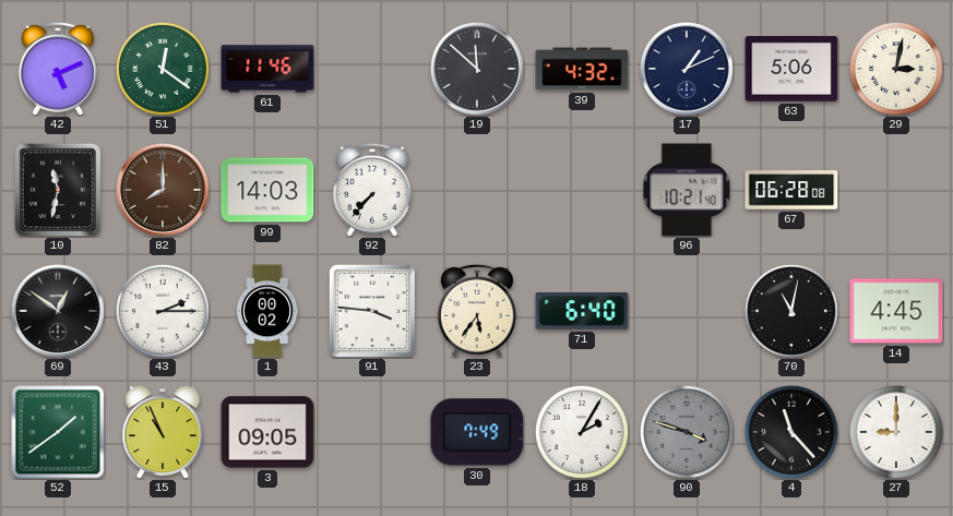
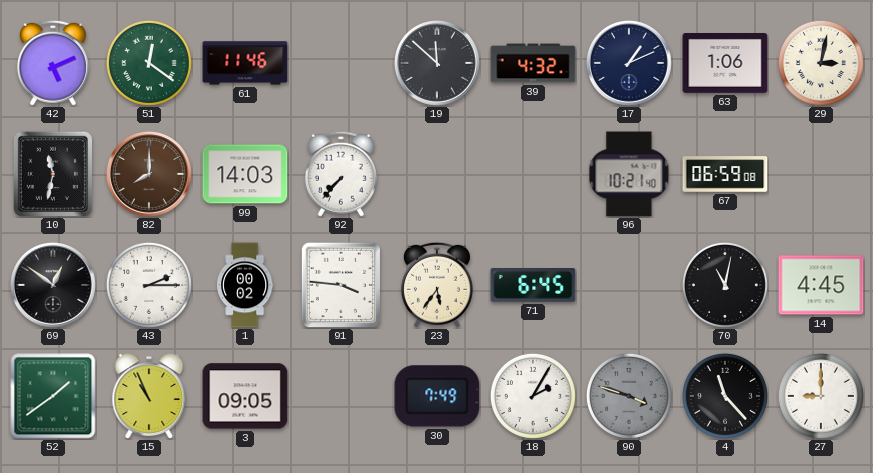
63: 5:06 -> 1:06 (725, 64)
67: 06:28 -> 06:59 (725, 174)
71: 6:40 -> 6:45 (533, 285)
